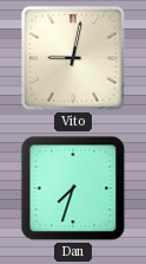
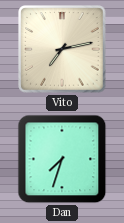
Vito: 9:02 -> 7:13 (62, 49)
